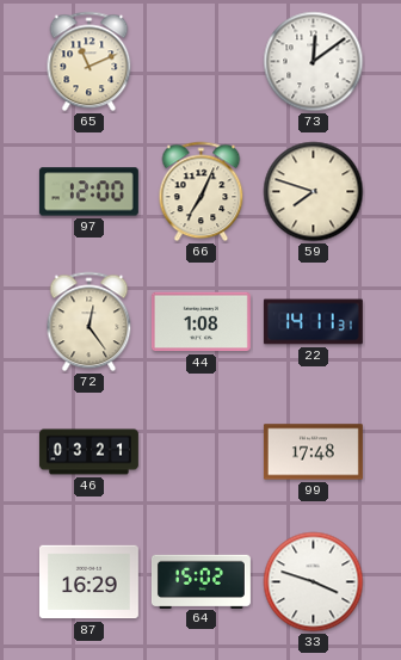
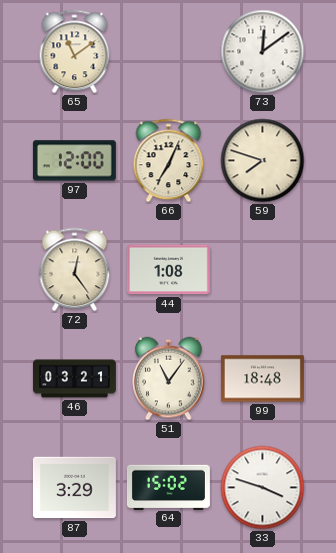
65: 11:11 -> 11:09 (75, 52)
22: 14:11 -> none (313, 322)
51: none -> 11:06 (169, 379)
99: 17:48 -> 18:48 (262, 379)
87: 16:29 -> 3:29 (74, 488)
